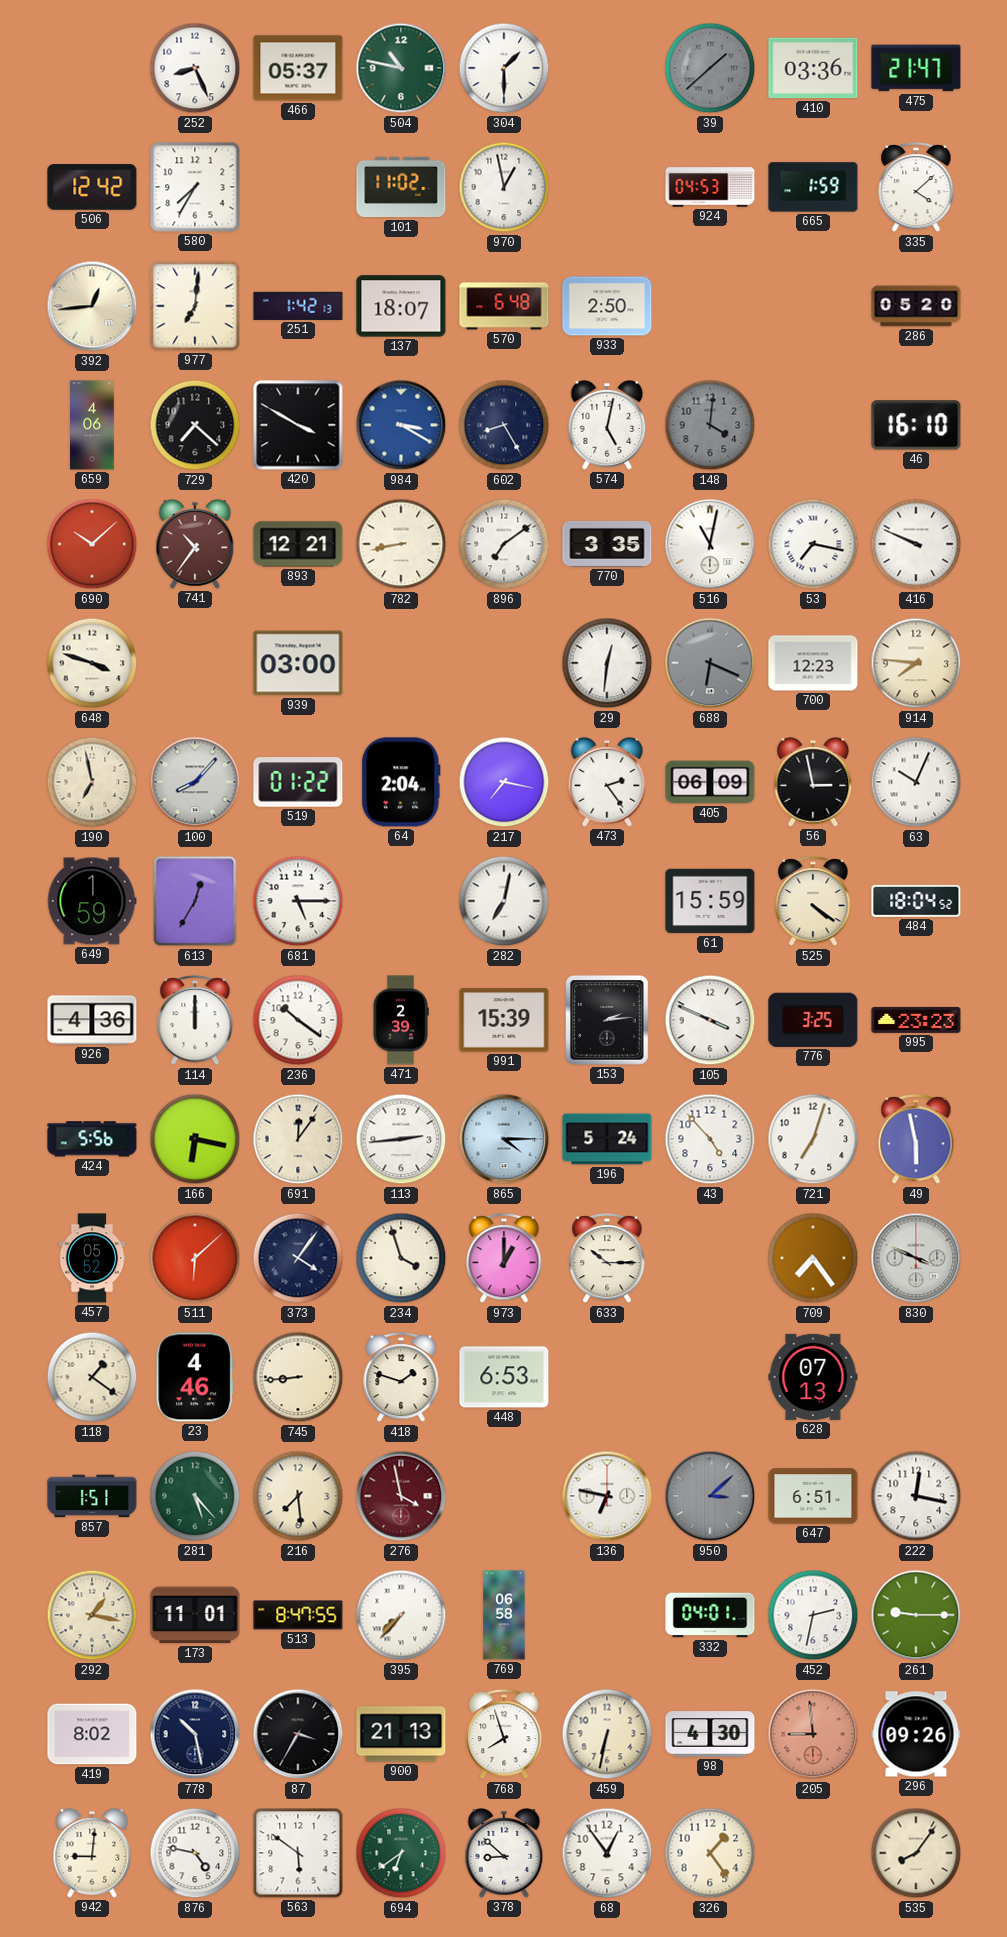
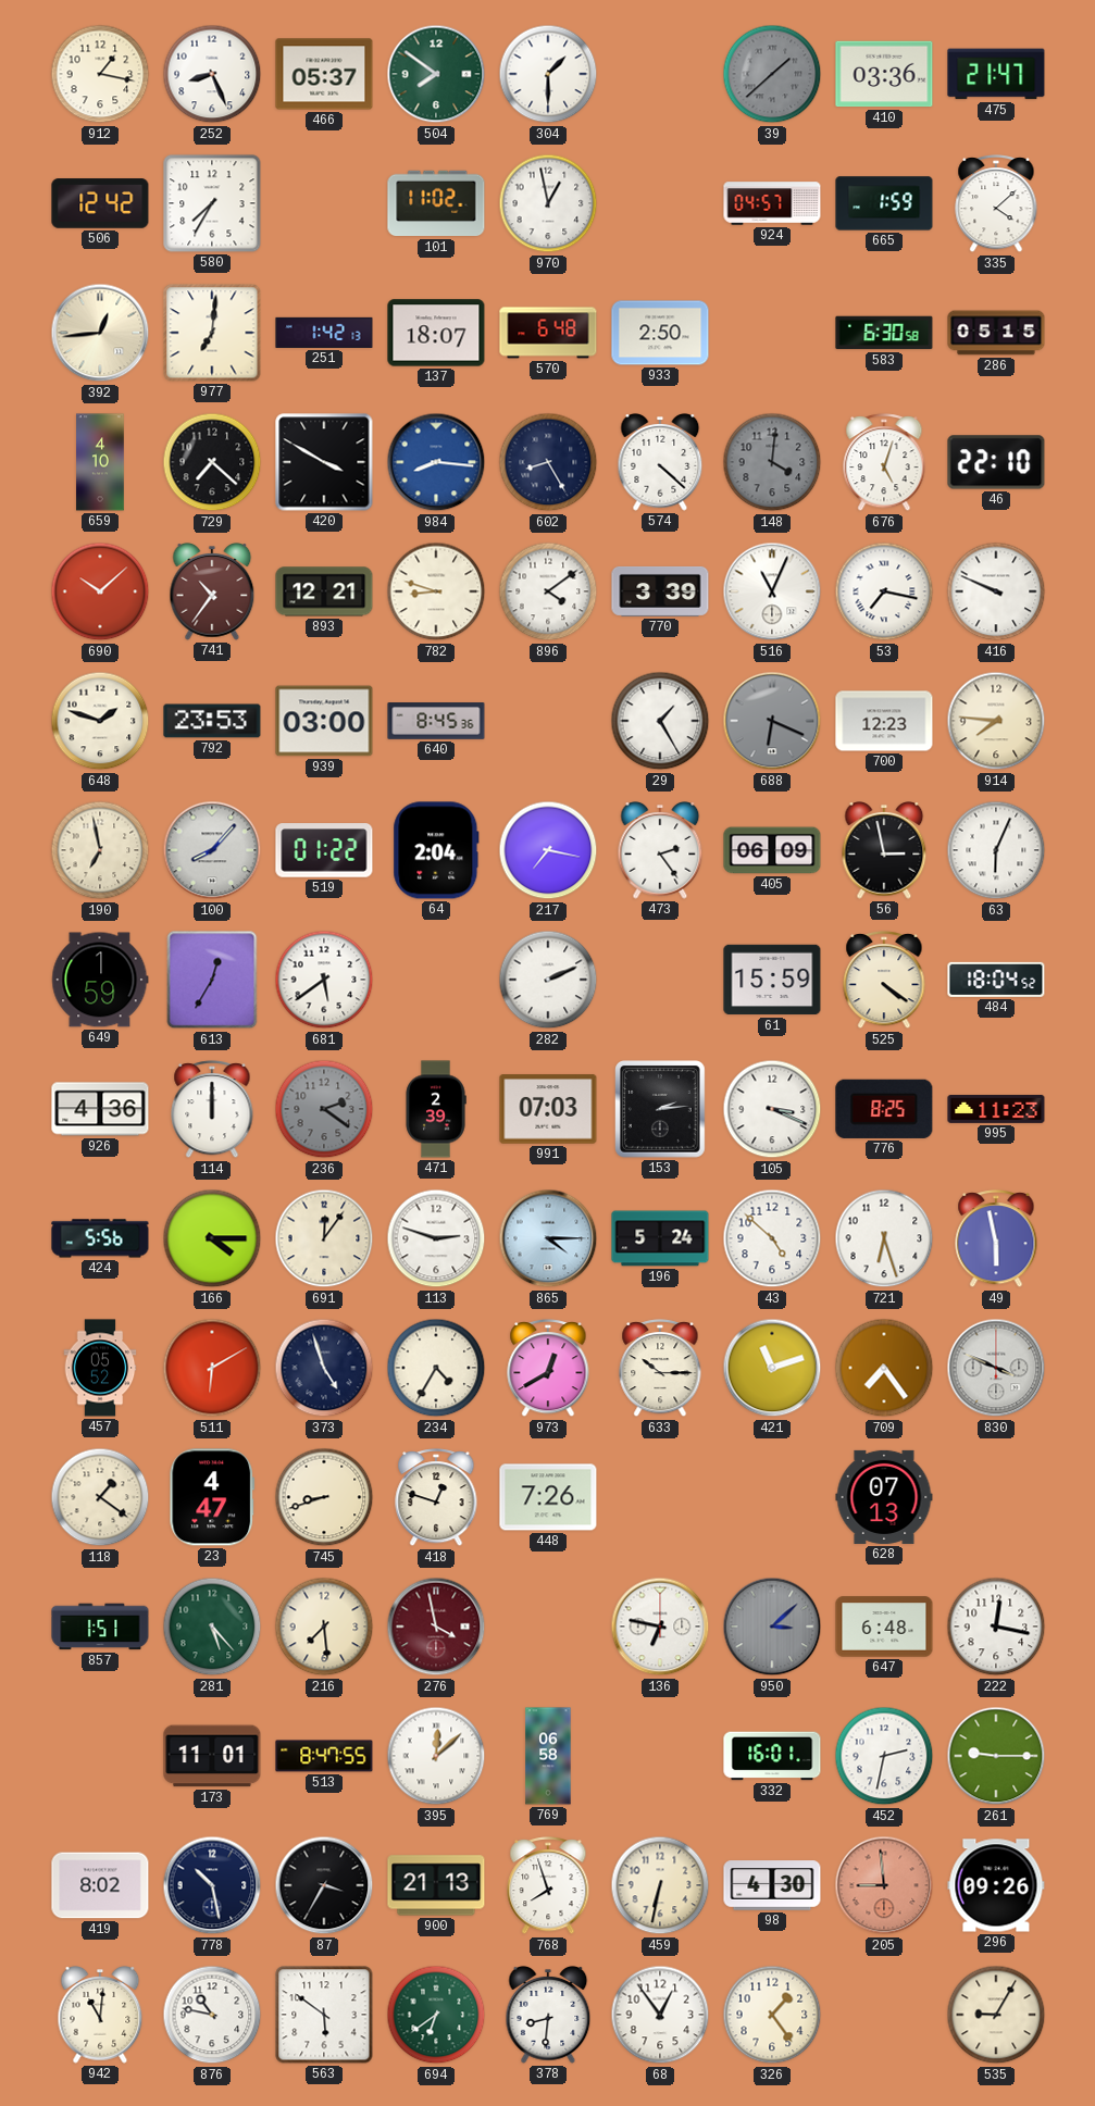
912: none -> 1:17 (100, 74)
504: 10:47 -> 7:51 (436, 74)
924: 04:53 -> 04:57 (772, 203)
583: none -> 6:30 (884, 333)
286: 05:20 -> 05:15 (996, 333)
659: 4:06 -> 4:10 (100, 462)
984: 3:20 -> 8:16 (436, 462)
574: 5:02 -> 4:22 (660, 463)
676: none -> 5:03 (884, 463)
46: 16:10 -> 22:10 (996, 462)
782: 8:43 -> 8:48 (436, 591)
896: 7:09 -> 4:09 (548, 591)
770: 3:35 -> 3:39 (660, 591)
516: 11:02 -> 11:04 (772, 591)
648: 3:48 -> 1:48 (100, 721)
792: none -> 23:53 (212, 721)
640: none -> 8:45 (436, 721)
29: 12:31 -> 1:25 (660, 721)
63: 10:04 -> 6:04 (996, 850)
681: 5:15 -> 5:39 (324, 980)
282: 7:02 -> 2:11 (548, 980)
236: 10:21 -> 2:21 (324, 1109)
236 dial: white -> grey (324, 1109)
991: 15:39 -> 07:03 (548, 1109)
105: 3:49 -> 3:19 (772, 1109)
776: 3:25 -> 8:25 (884, 1109)
995: 23:23 -> 11:23 (996, 1109)
166: 6:17 -> 4:15 (212, 1238)
113: 2:44 -> 2:48 (436, 1238)
43: 4:53 -> 4:52 (772, 1238)
721: 7:03 -> 6:27 (884, 1238)
511: 6:08 -> 6:10 (212, 1368)
373: 4:06 -> 4:57 (324, 1368)
234: 3:57 -> 4:35 (436, 1368)
973: 1:00 -> 12:40 (548, 1369)
421: none -> 11:12 (772, 1368)
23: 4:46 -> 4:47 (212, 1497)
745: 8:44 -> 8:42 (324, 1497)
418: 1:48 -> 12:48 (436, 1498)
448: 6:53 -> 7:26 (548, 1497)
647: 6:51 -> 6:48 (884, 1627)
292: 1:17 -> none (92, 1615)
395: 7:37 -> 12:08 (436, 1756)
332: 04:01 -> 16:01 (772, 1756)
942: 9:01 -> 11:01 (100, 2016)
876: 4:47 -> 10:47 (212, 2015)
378: 8:52 -> 8:31 (548, 2016)
535: 8:06 -> 9:05 (996, 2015)
